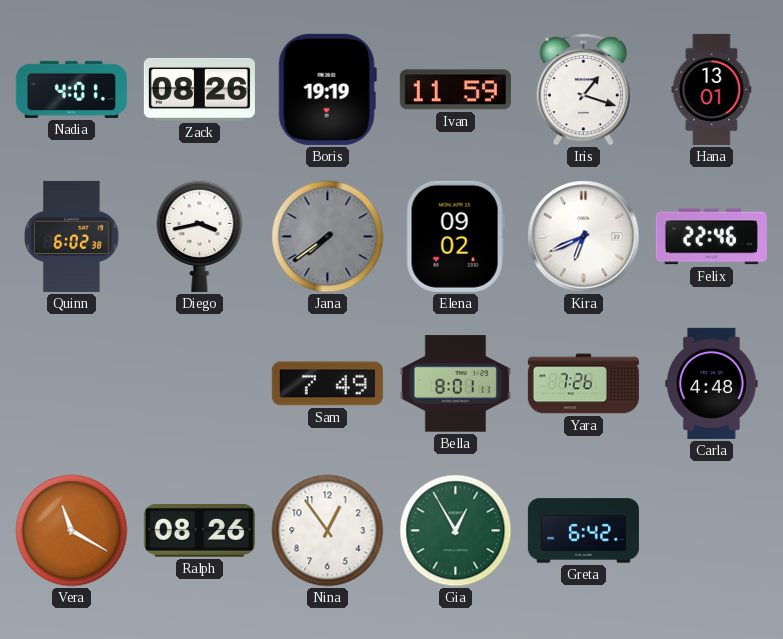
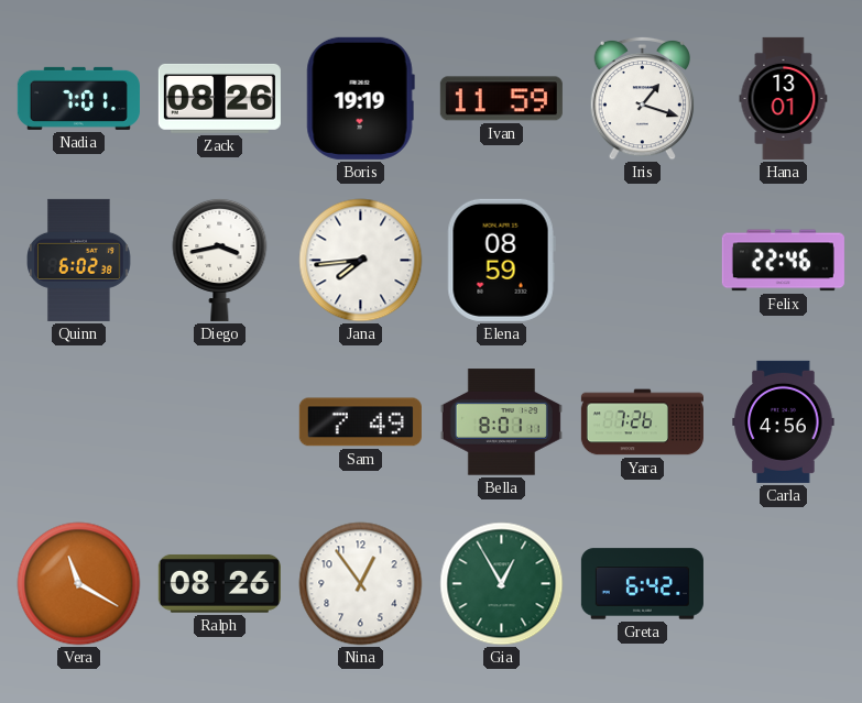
Nadia: 4:01 -> 7:01 (78, 98)
Jana: 7:39 -> 7:44 (361, 261)
Jana dial: grey -> white (361, 261)
Elena: 09:02 -> 08:59 (501, 260)
Kira: 6:41 -> none (584, 237)
Carla: 4:48 -> 4:56 (784, 421)
